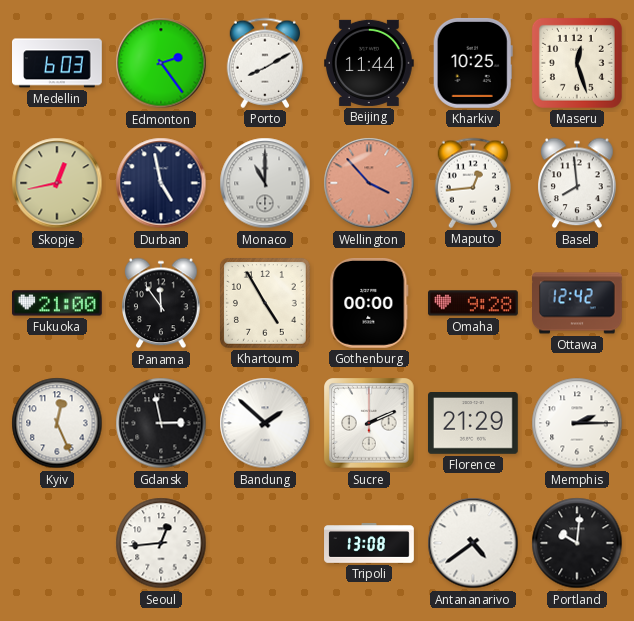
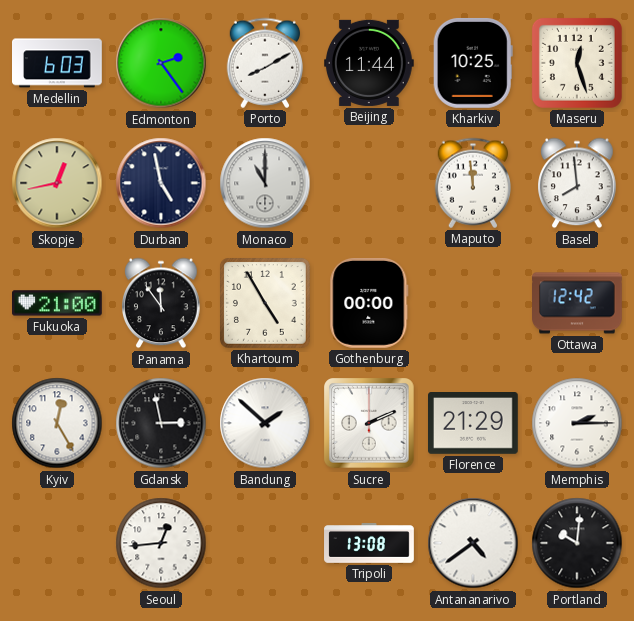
Wellington: 3:53 -> none (369, 183)
Maputo: 12:44 -> 11:59 (473, 183)
Omaha: 9:28 -> none (474, 303)
Kyiv: 12:26 -> 12:25 (57, 423)
